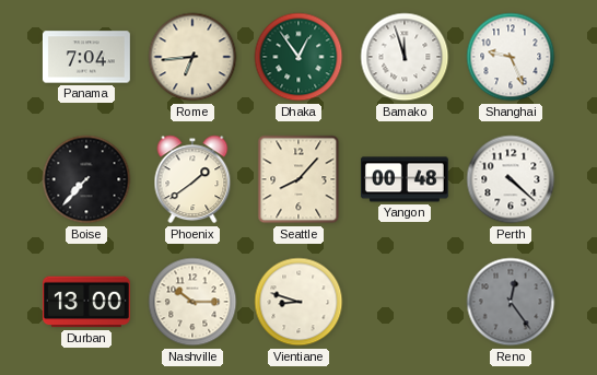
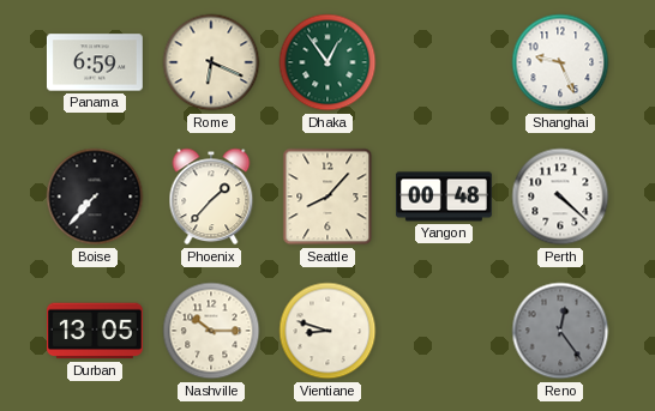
Panama: 7:04 -> 6:59 (95, 62)
Rome: 6:44 -> 6:19 (211, 62)
Bamako: 11:57 -> none (405, 57)
Phoenix: 1:39 -> 1:37 (211, 197)
Durban: 13:00 -> 13:05 (95, 331)
